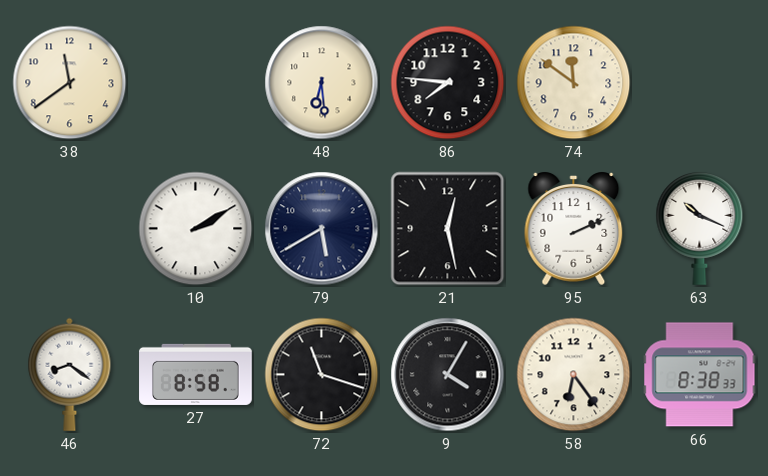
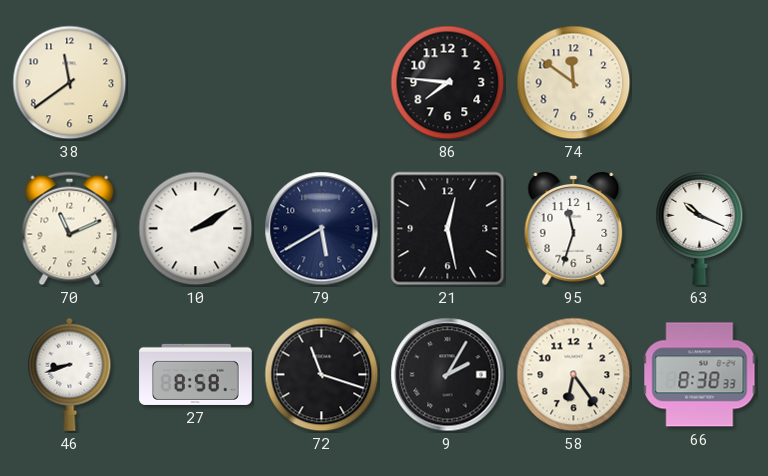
48: 6:29 -> none (322, 83)
70: none -> 11:11 (70, 229)
95: 2:11 -> 11:33 (574, 229)
46: 8:21 -> 8:42 (70, 374)
9: 4:05 -> 2:05 (448, 375)
